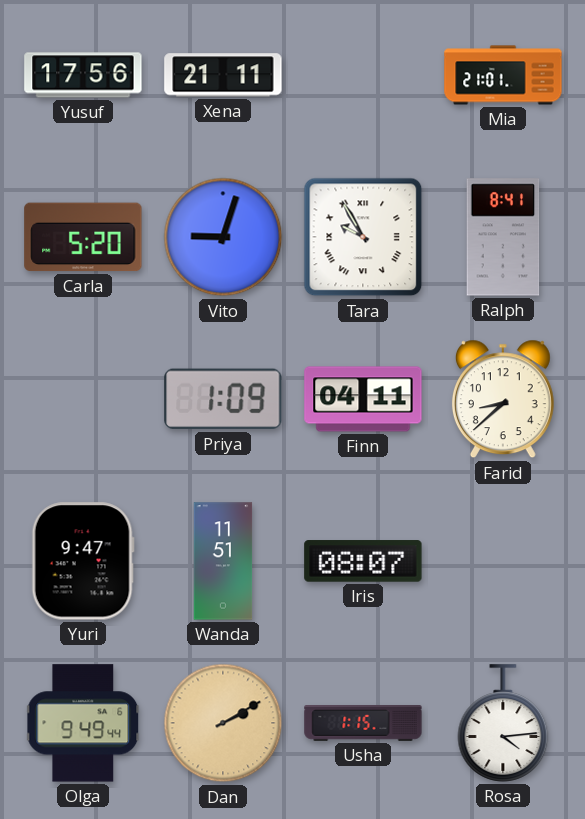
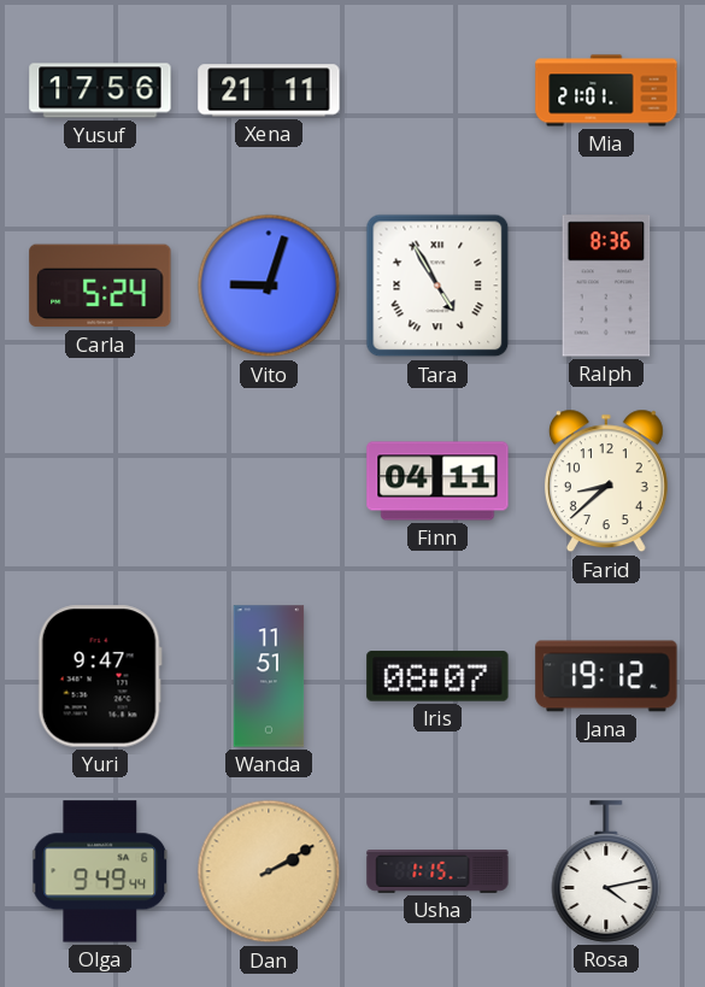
Carla: 5:20 -> 5:24 (100, 286)
Tara: 9:55 -> 4:55 (437, 286)
Ralph: 8:41 -> 8:36 (606, 286)
Priya: 1:09 -> none (223, 399)
Jana: none -> 19:12 (606, 676)
Rosa: 4:14 -> 4:13 (606, 871)
